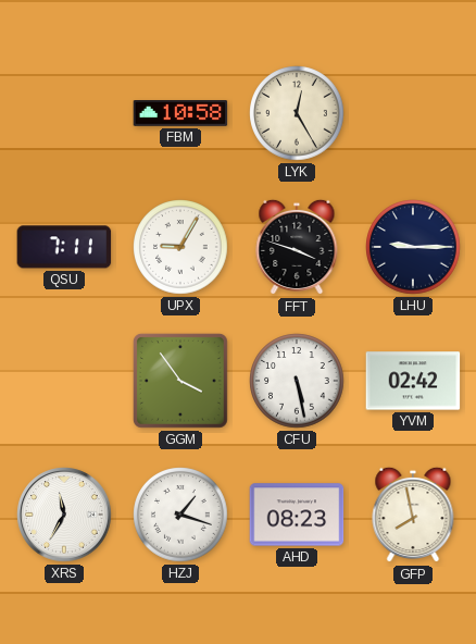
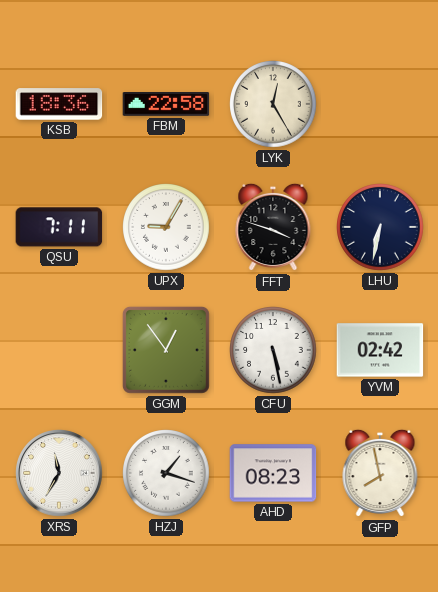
KSB: none -> 18:36 (59, 104)
FBM: 10:58 -> 22:58 (166, 105)
LHU: 9:15 -> 6:32 (380, 227)
GGM: 3:54 -> 12:54 (166, 350)
